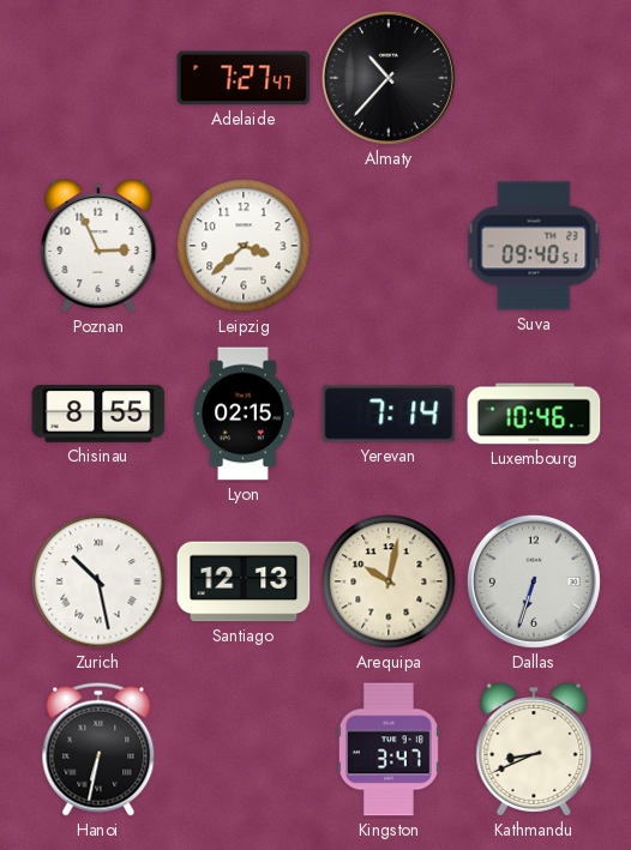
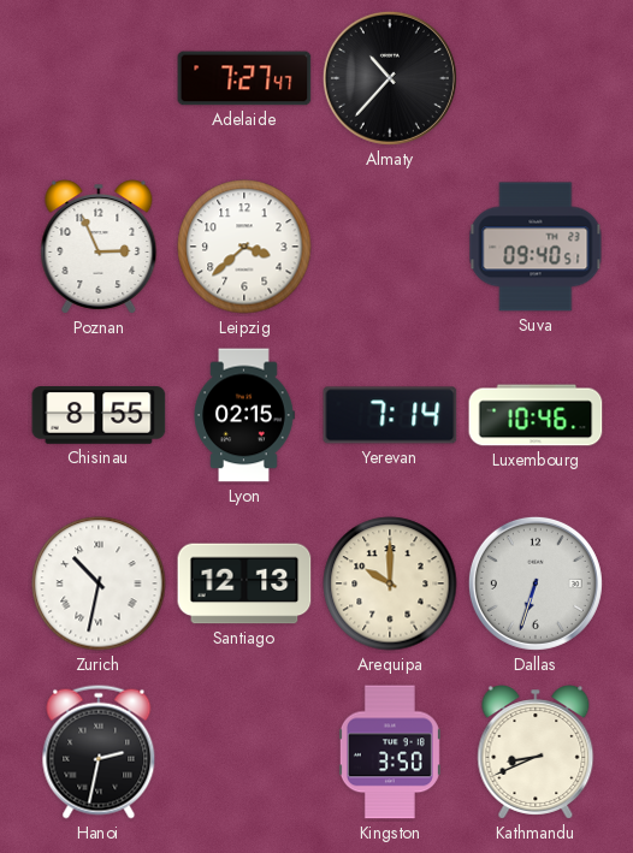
Zurich: 10:28 -> 10:32 (99, 584)
Arequipa: 10:02 -> 10:00 (390, 584)
Hanoi: 6:32 -> 2:32 (99, 752)
Kingston: 3:47 -> 3:50 (390, 752)
